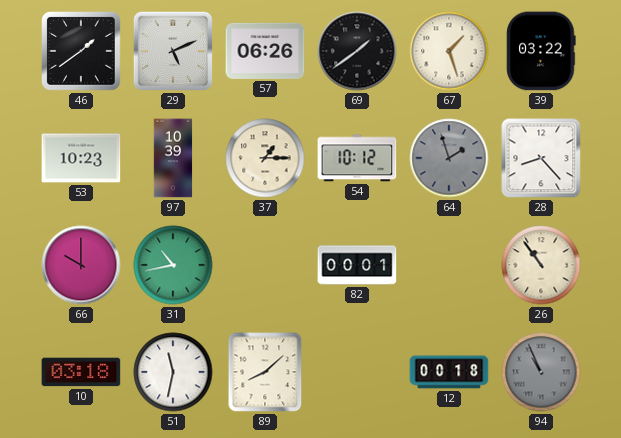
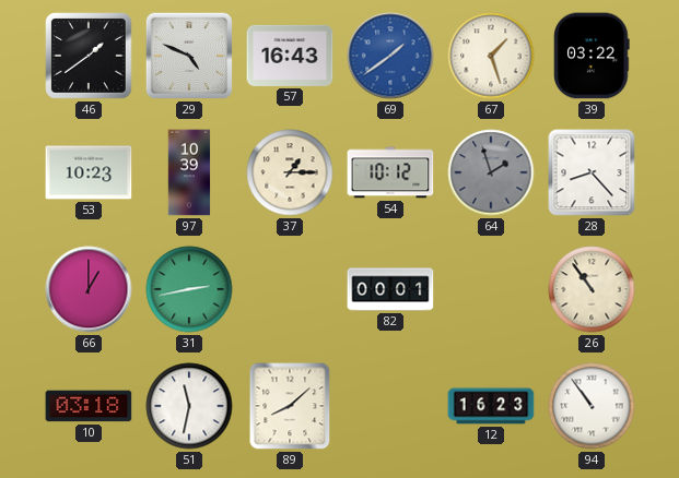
29: 5:11 -> 4:49 (189, 56)
57: 06:26 -> 16:43 (290, 56)
69 dial: black -> blue (390, 56)
66: 10:00 -> 1:00 (89, 289)
31: 10:43 -> 2:43 (189, 289)
12: 00:18 -> 16:23 (491, 406)
94: 10:56 -> 10:54 (592, 406)
94 dial: grey -> white (592, 406)
